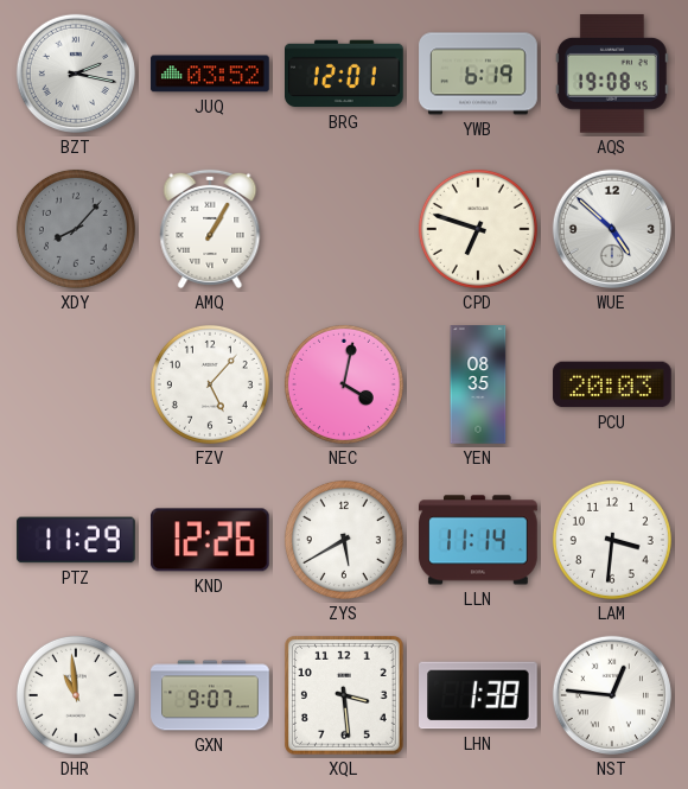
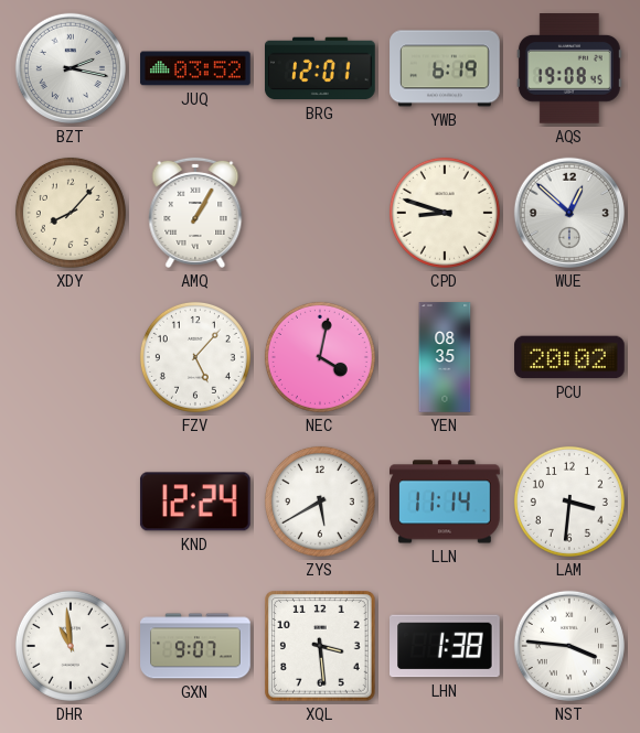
XDY dial: grey -> cream (71, 213)
CPD: 6:48 -> 8:48 (445, 213)
WUE: 4:52 -> 12:52 (569, 213)
PCU: 20:03 -> 20:02 (569, 357)
PTZ: 11:29 -> none (76, 540)
KND: 12:26 -> 12:24 (195, 502)
NST: 12:46 -> 3:46 (569, 646)
